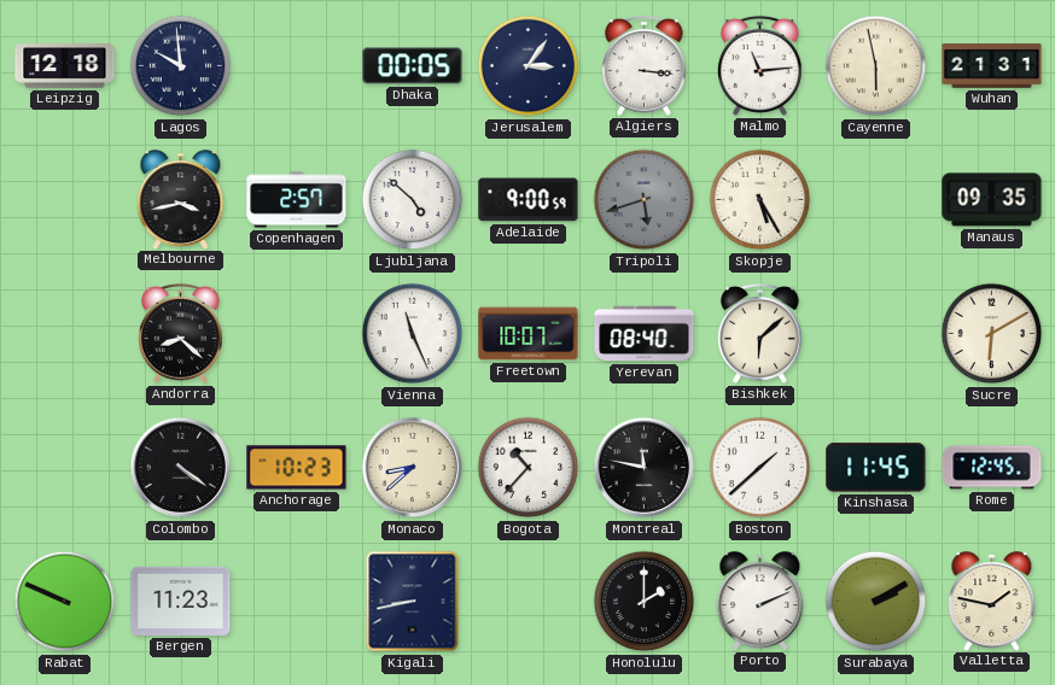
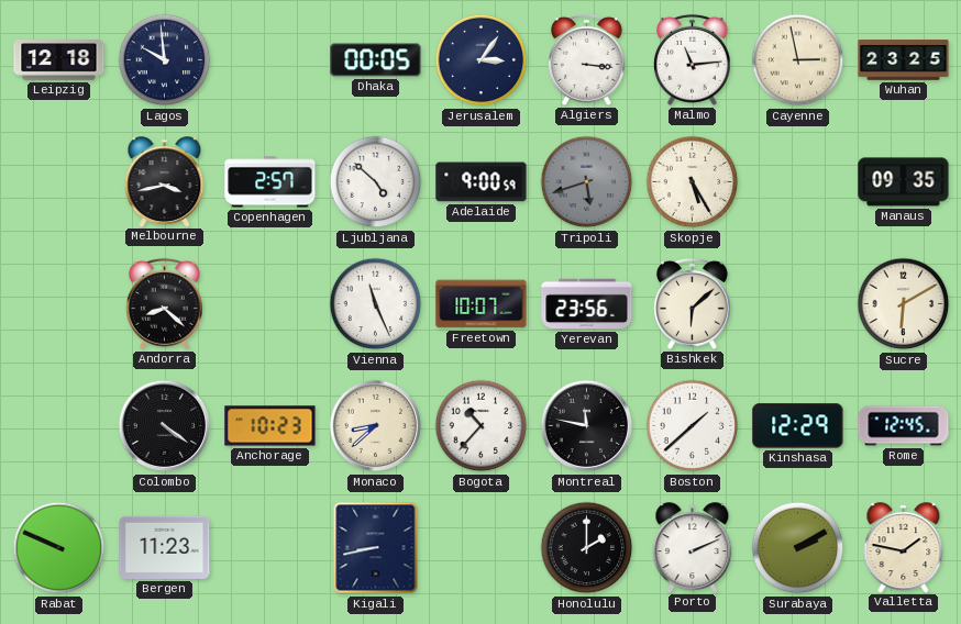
Cayenne: 5:58 -> 2:58 (798, 60)
Wuhan: 21:31 -> 23:25 (904, 60)
Yerevan: 08:40 -> 23:56 (587, 304)
Kinshasa: 11:45 -> 12:29 (798, 426)
